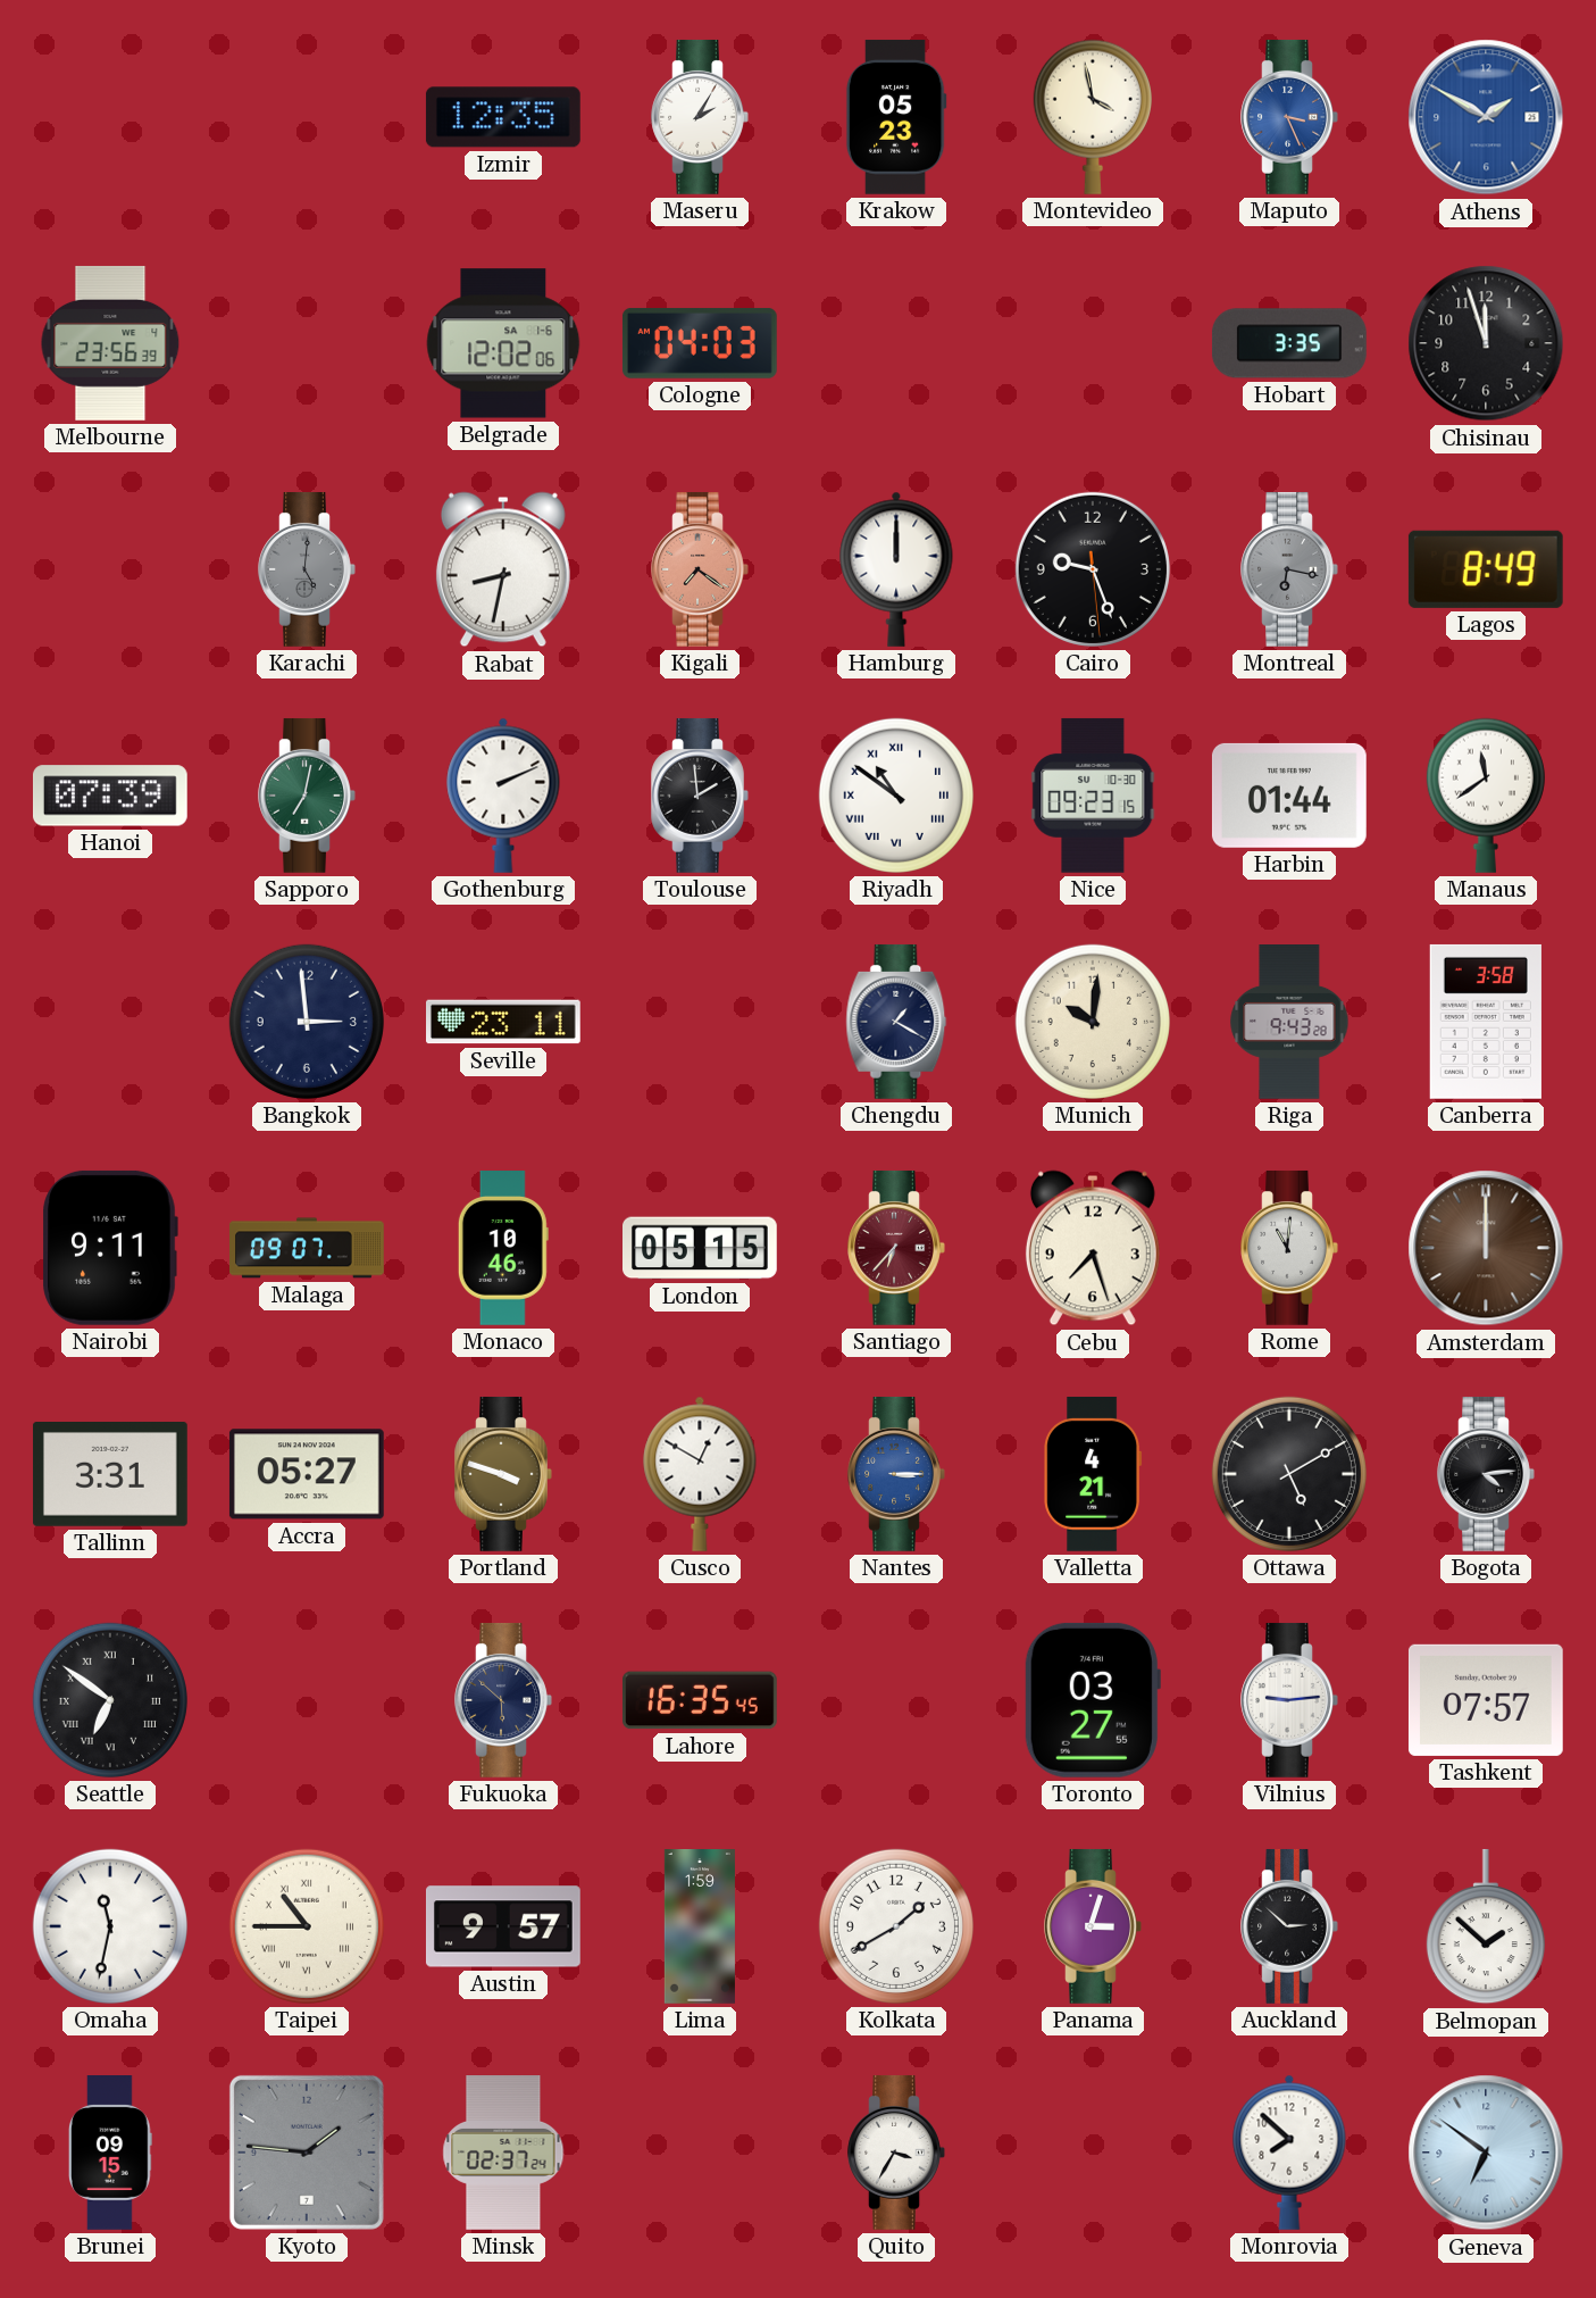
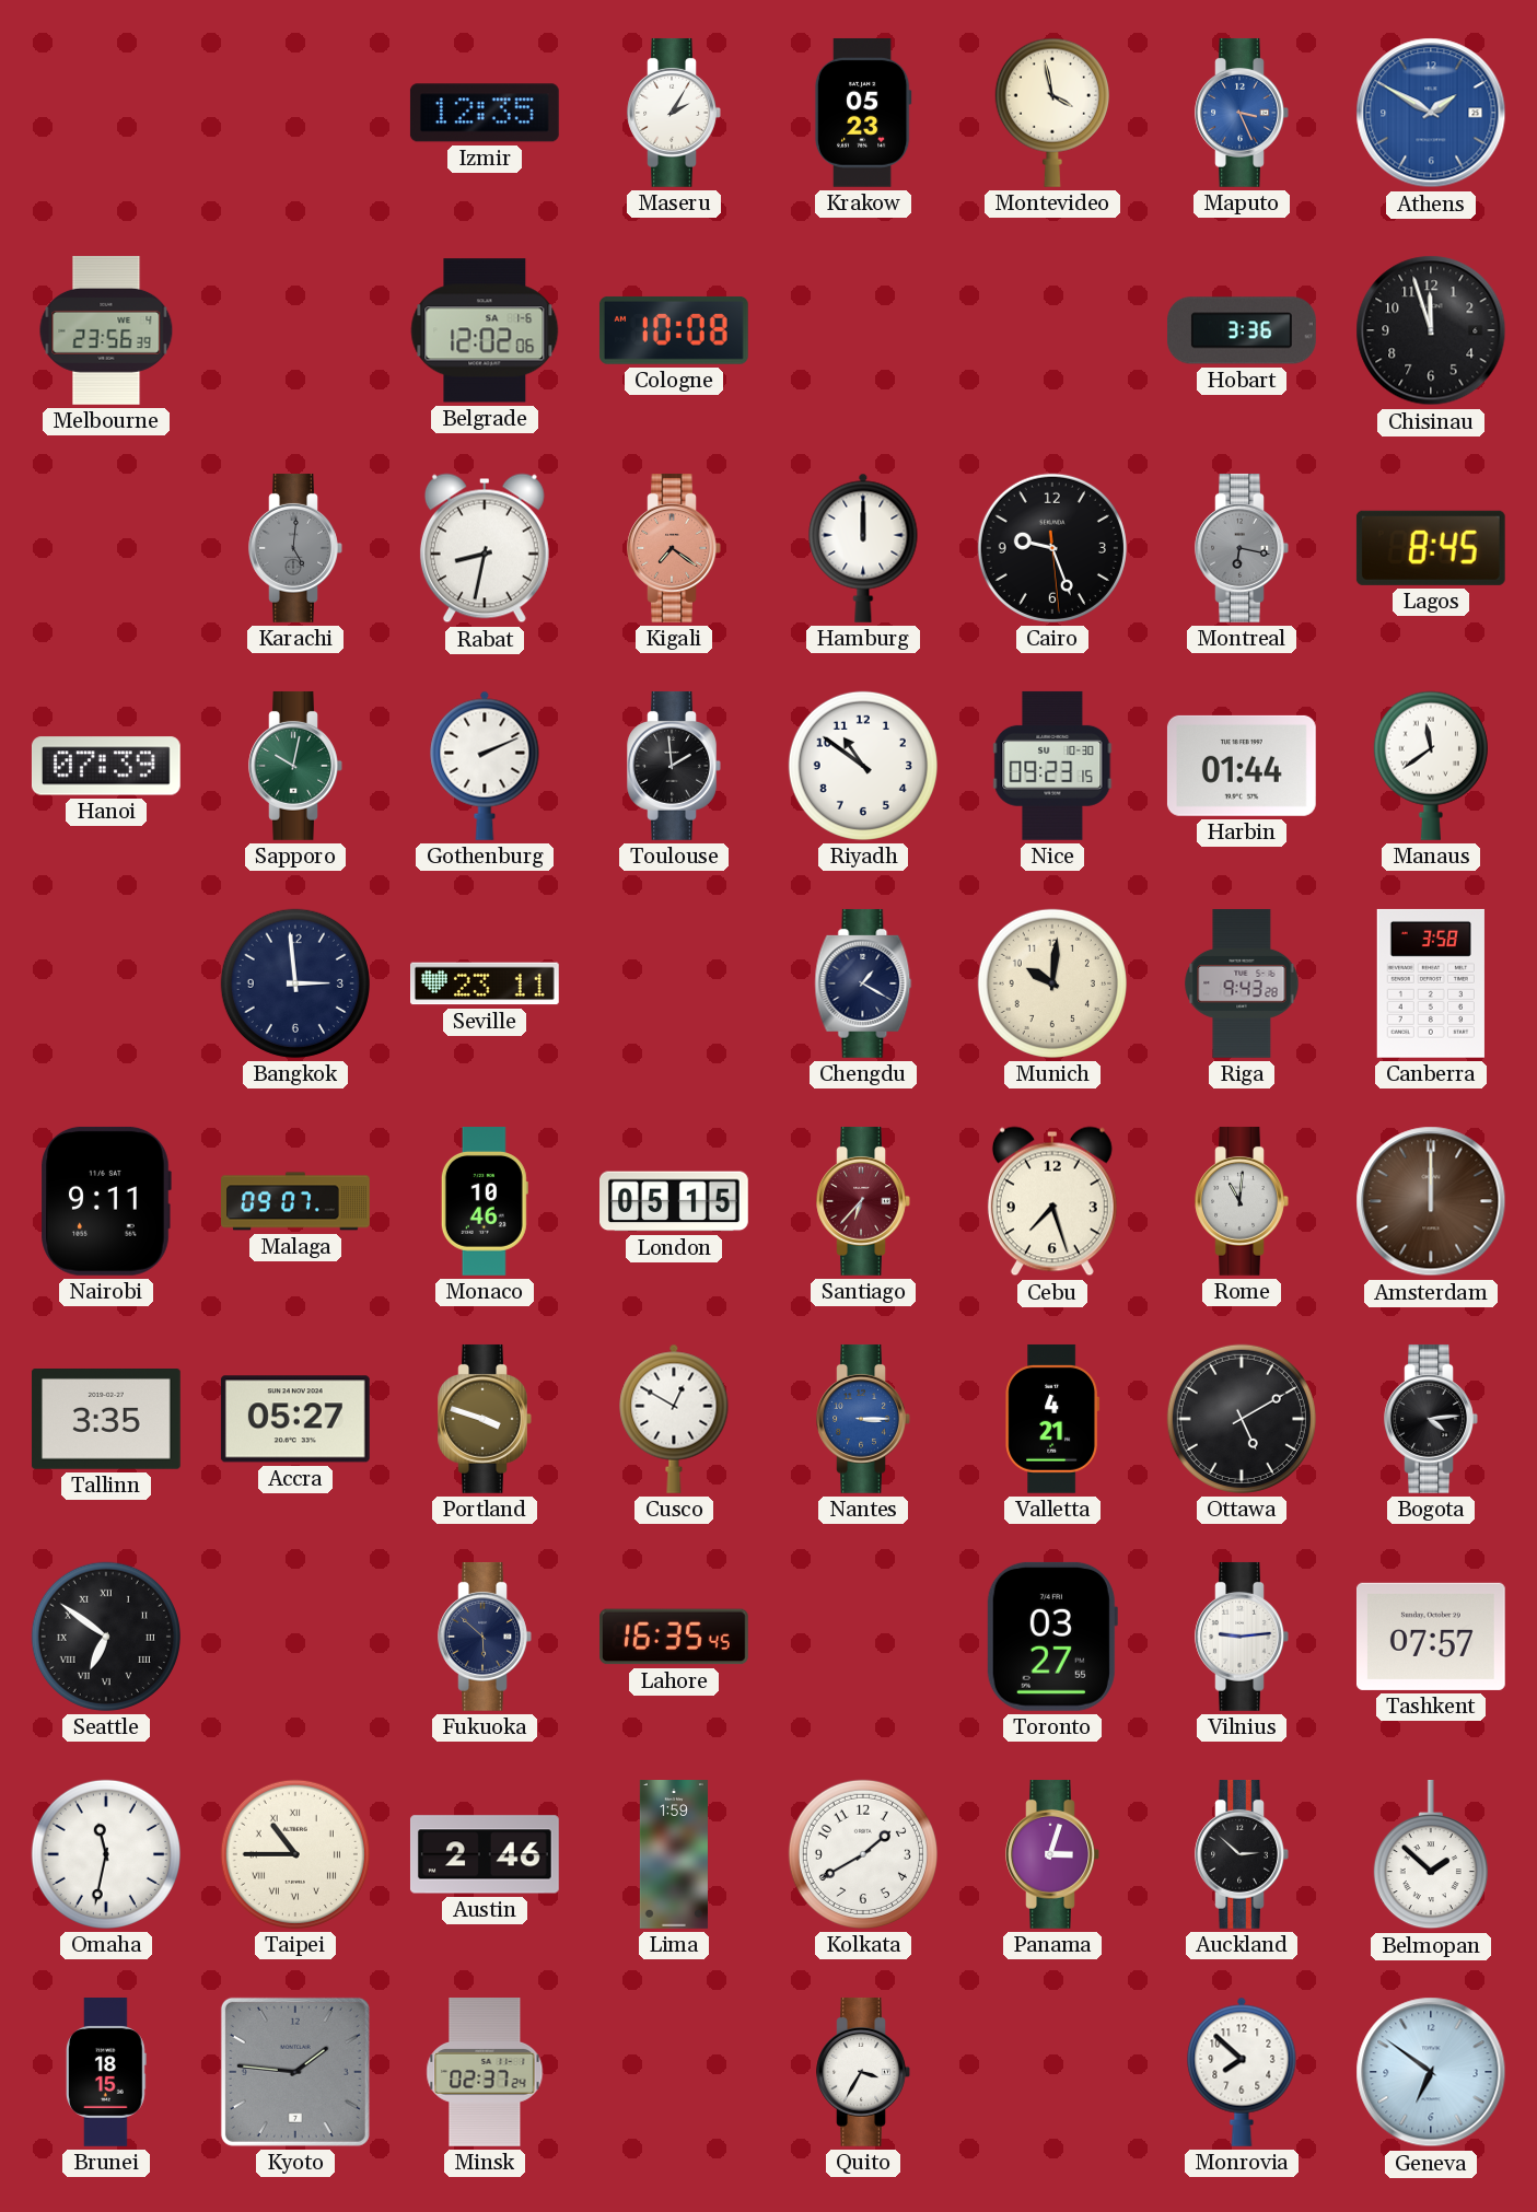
Cologne: 04:03 -> 10:08 (674, 330)
Hobart: 3:35 -> 3:36 (1242, 330)
Lagos: 8:49 -> 8:45 (1431, 548)
Sapporo: 7:02 -> 10:02 (295, 766)
Riyadh numerals: Roman -> Arabic (863, 766)
Tallinn: 3:31 -> 3:35 (106, 1420)
Austin: 9:57 -> 2:46 (485, 1854)
Brunei: 09:15 -> 18:15 (107, 2073)
